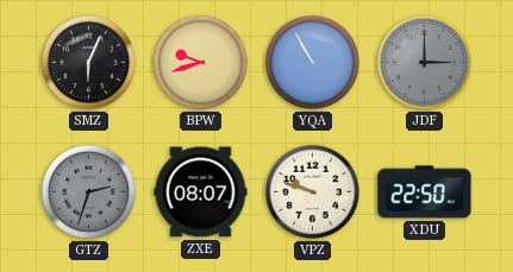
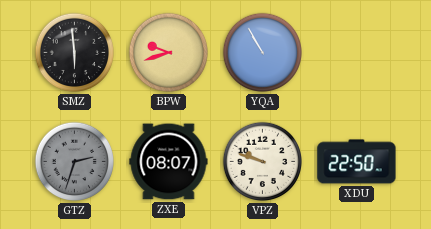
SMZ: 6:04 -> 5:59 (75, 53)
JDF: 3:00 -> none (425, 63)
